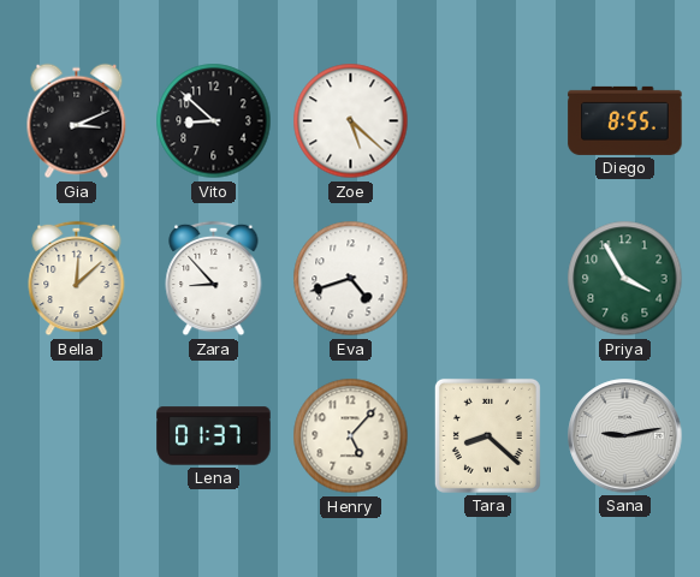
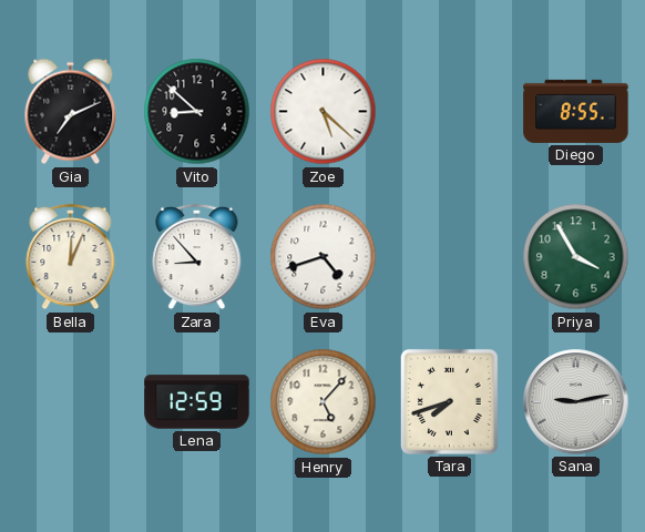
Gia: 3:11 -> 7:11 (71, 112)
Bella: 12:08 -> 12:04 (71, 257)
Lena: 01:37 -> 12:59 (197, 402)
Tara: 8:22 -> 7:42 (449, 401)
